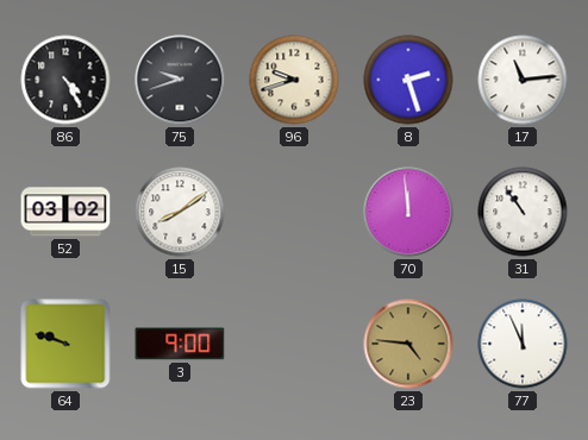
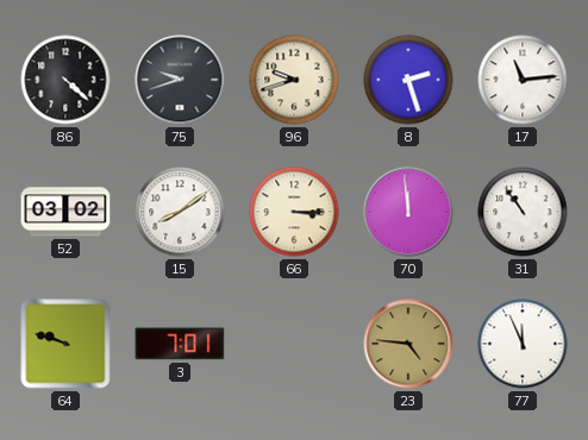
86: 4:25 -> 4:22 (65, 80)
66: none -> 3:15 (294, 212)
3: 9:00 -> 7:01 (180, 344)
